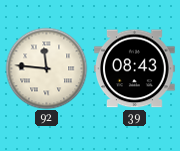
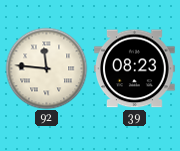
39: 08:43 -> 08:23 (135, 69)
